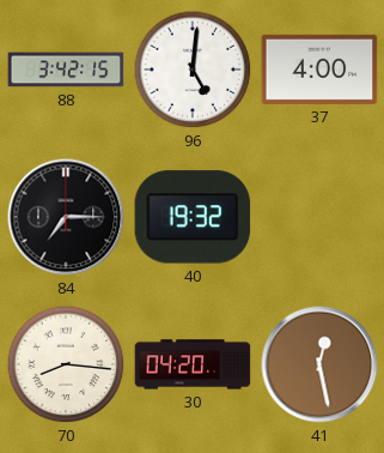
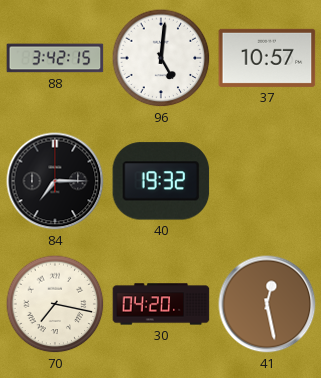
37: 4:00 -> 10:57 (267, 58)
70: 8:16 -> 7:17 (55, 304)
